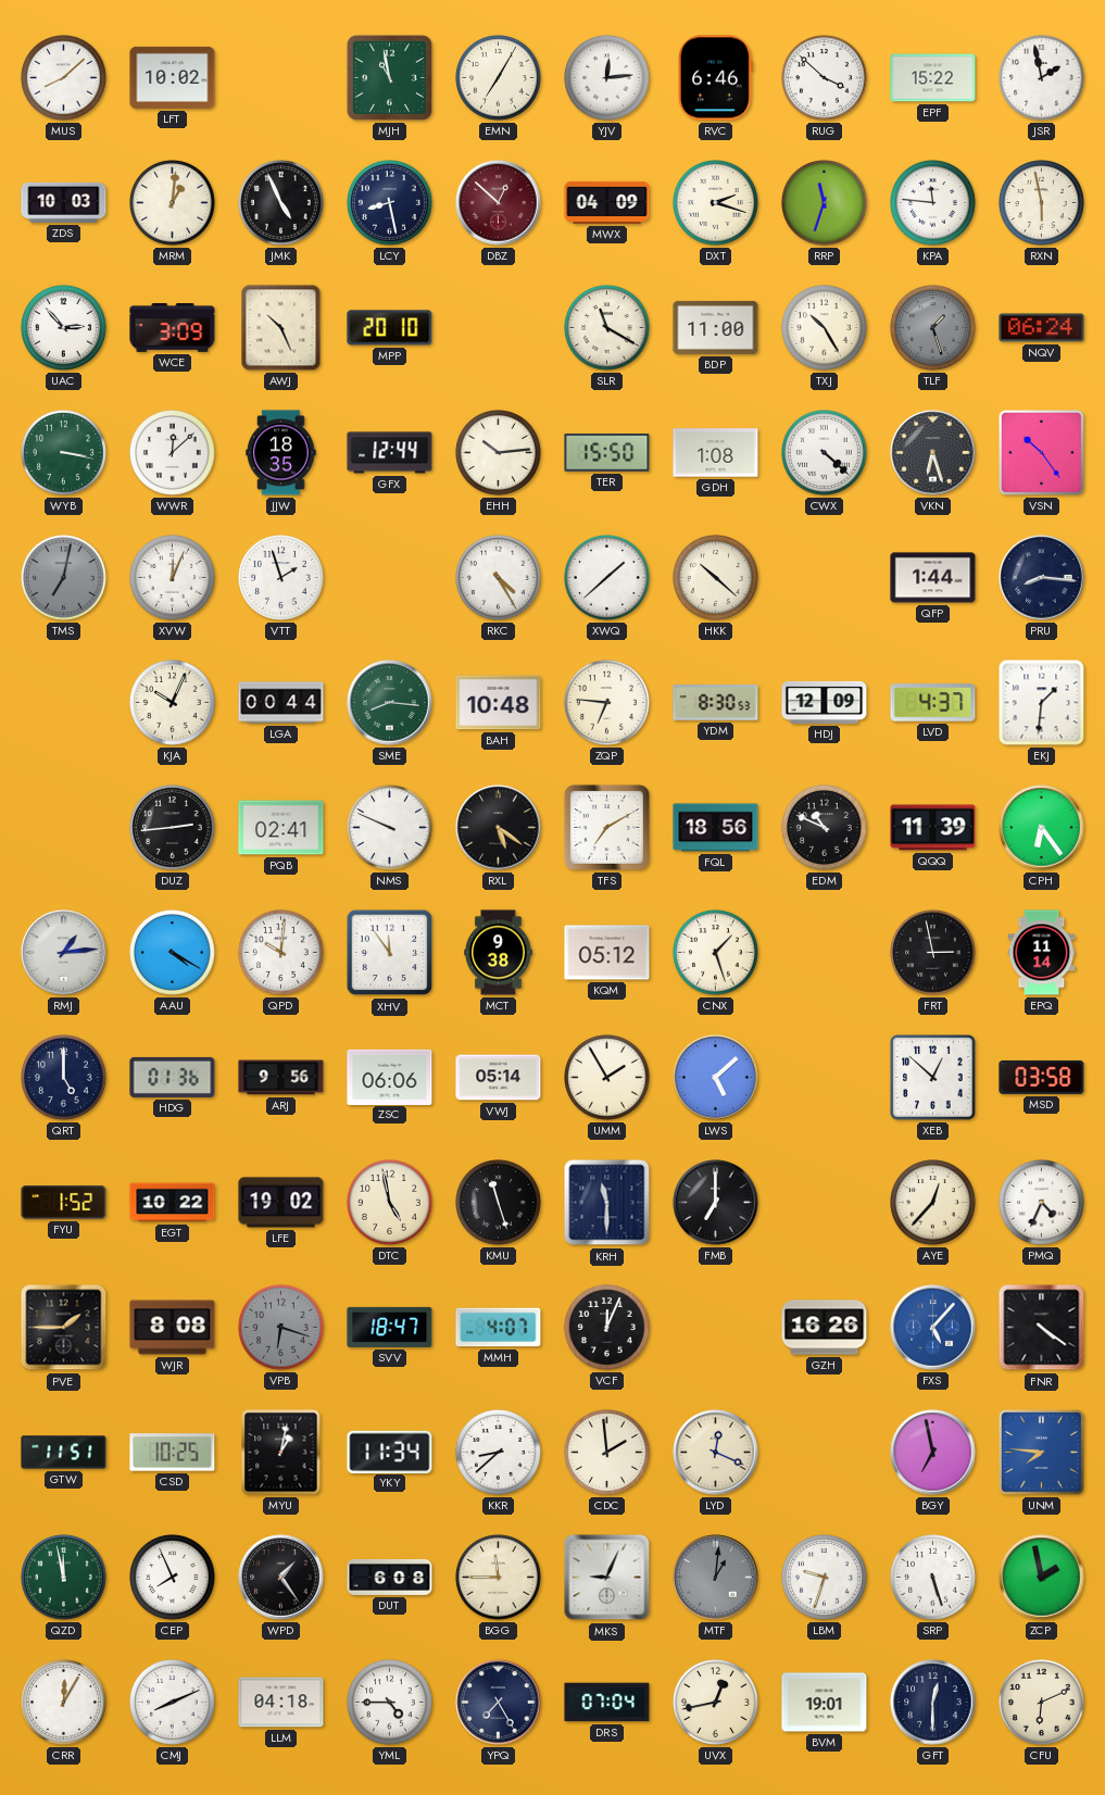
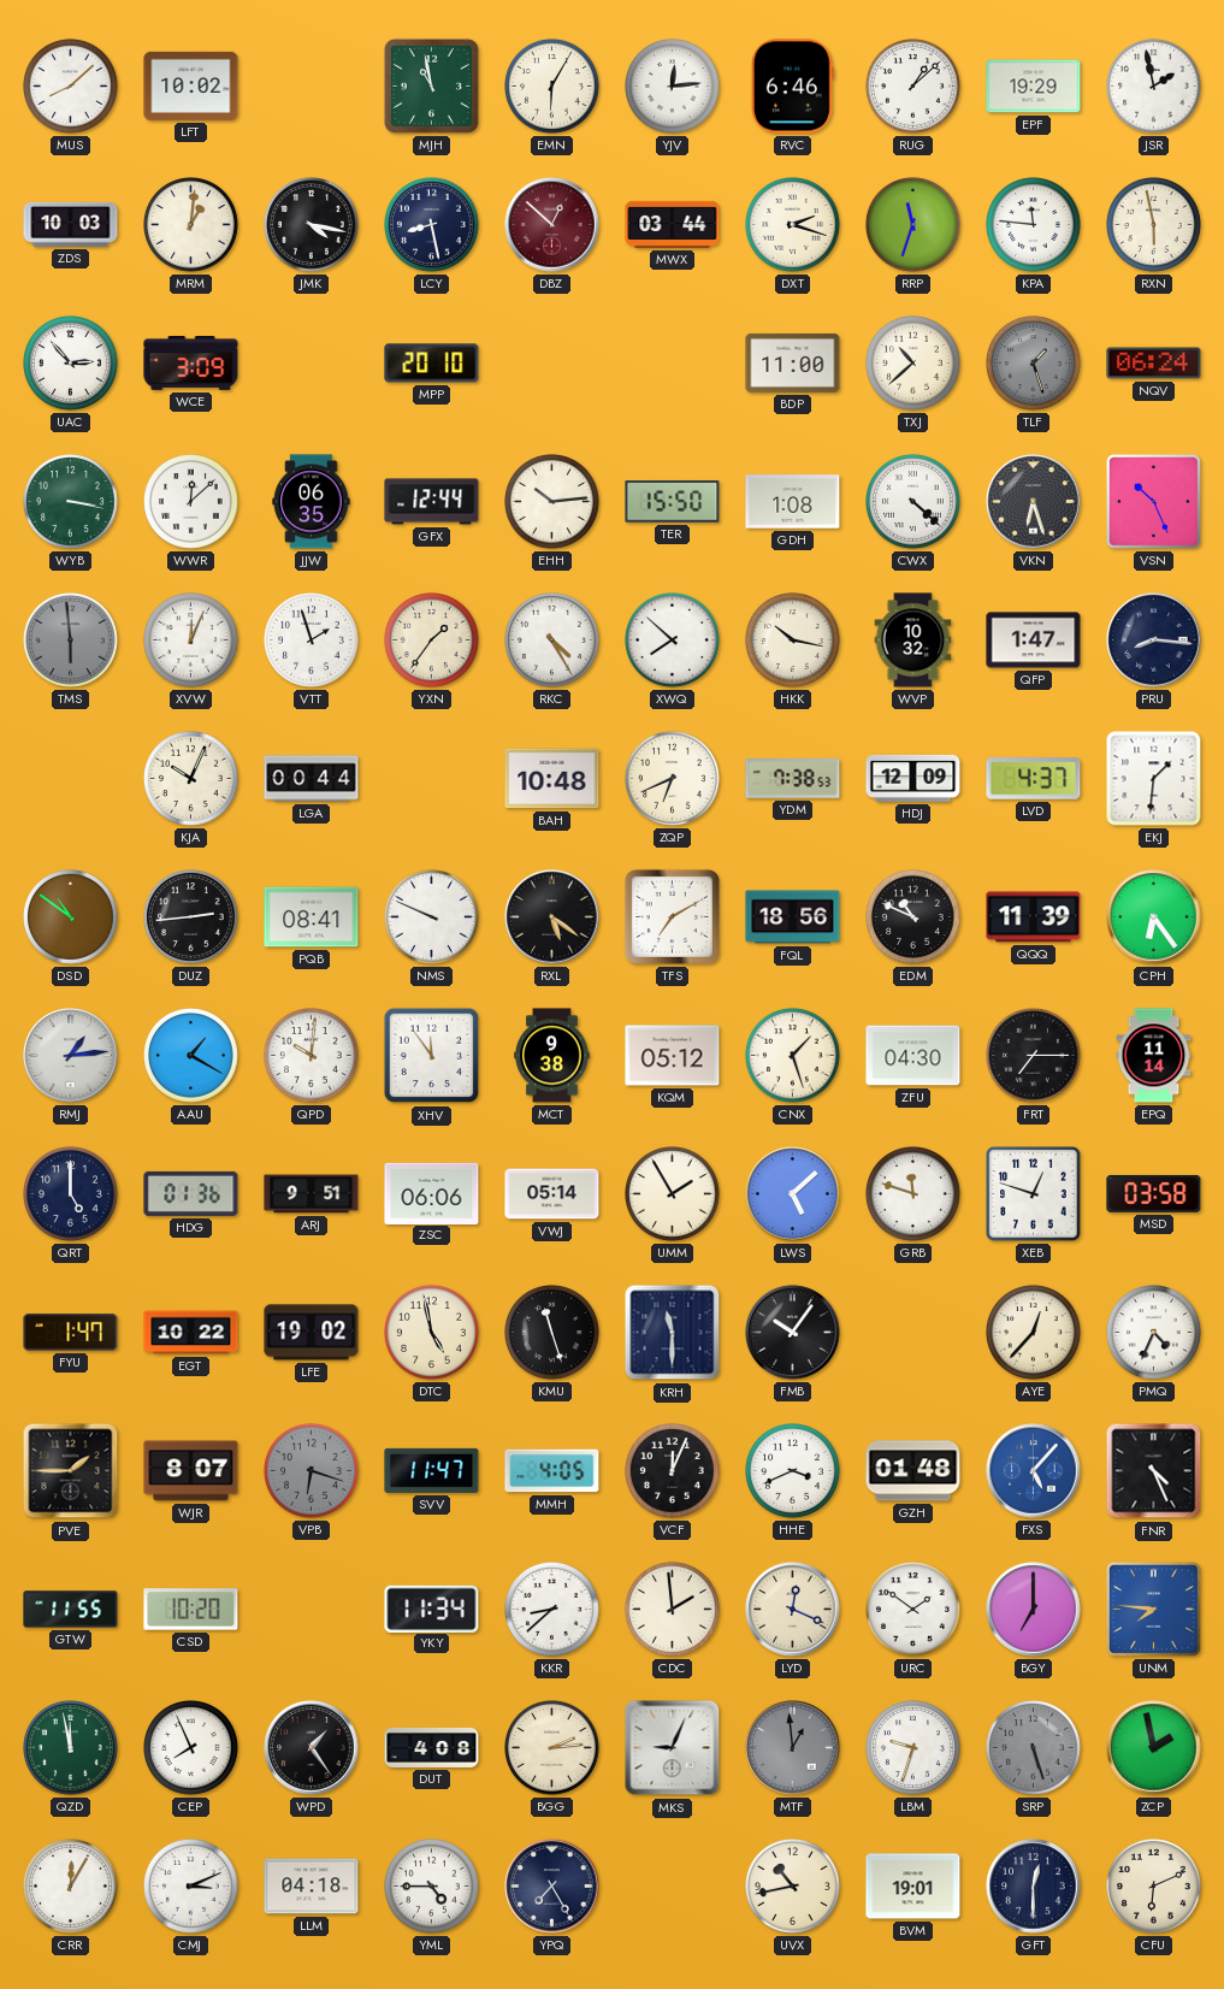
EMN: 7:05 -> 6:05 (552, 87)
RUG: 3:52 -> 1:08 (913, 87)
EPF: 15:22 -> 19:29 (1034, 87)
JMK: 4:56 -> 4:17 (312, 225)
MWX: 04:09 -> 03:44 (673, 224)
AWJ: 10:26 -> none (281, 328)
SLR: 11:20 -> none (607, 328)
TXJ: 10:25 -> 10:38 (913, 364)
JJW: 18:35 -> 06:35 (312, 502)
VSN: 10:24 -> 10:26 (1154, 502)
TMS: 7:02 -> 5:59 (71, 641)
YXN: none -> 1:36 (432, 641)
XWQ: 1:38 -> 7:52 (673, 641)
HKK: 10:22 -> 10:17 (793, 641)
WVP: none -> 10:32 (913, 641)
QFP: 1:44 -> 1:47 (1034, 641)
SME: 8:16 -> none (390, 703)
ZQP: 6:46 -> 6:41 (673, 779)
YDM: 8:30 -> 7:38 (793, 779)
DSD: none -> 10:51 (71, 917)
PQB: 02:41 -> 08:41 (312, 917)
AAU: 4:20 -> 1:20 (191, 1056)
ZFU: none -> 04:30 (913, 1056)
FRT: 2:58 -> 7:15 (1034, 1056)
ARJ: 9:56 -> 9:51 (312, 1194)
GRB: none -> 11:48 (913, 1194)
XEB: 12:52 -> 12:48 (1034, 1194)
FYU: 1:52 -> 1:47 (71, 1333)
FMB: 7:00 -> 10:06 (793, 1333)
WJR: 8:08 -> 8:07 (191, 1471)
SVV: 18:47 -> 11:47 (432, 1470)
MMH: 4:07 -> 4:05 (552, 1471)
HHE: none -> 3:41 (793, 1471)
GZH: 16:26 -> 01:48 (913, 1471)
FNR: 4:21 -> 4:26 (1154, 1471)
GTW: 11:51 -> 11:55 (71, 1610)
CSD: 10:25 -> 10:20 (191, 1610)
MYU: 1:02 -> none (281, 1453)
URC: none -> 1:51 (913, 1610)
BGY: 6:58 -> 7:00 (1034, 1610)
DUT: 6:08 -> 4:08 (432, 1747)
BGG: 11:45 -> 2:14 (552, 1748)
MTF: 1:01 -> 12:59 (793, 1748)
SRP dial: white -> grey (1034, 1748)
CMJ: 8:11 -> 3:11 (191, 1887)
DRS: 07:04 -> none (607, 1703)
UVX: 12:43 -> 10:43 (793, 1887)
